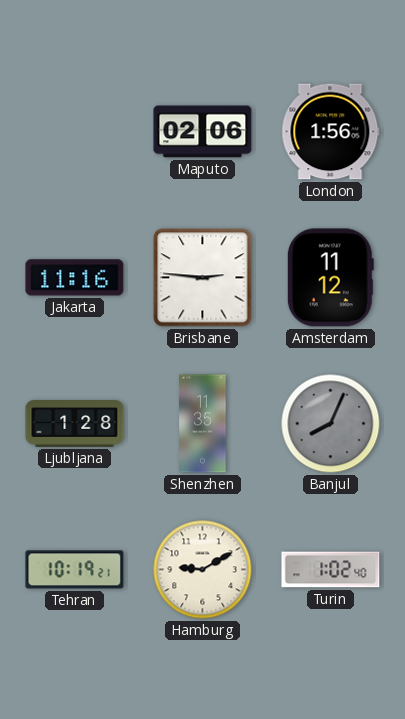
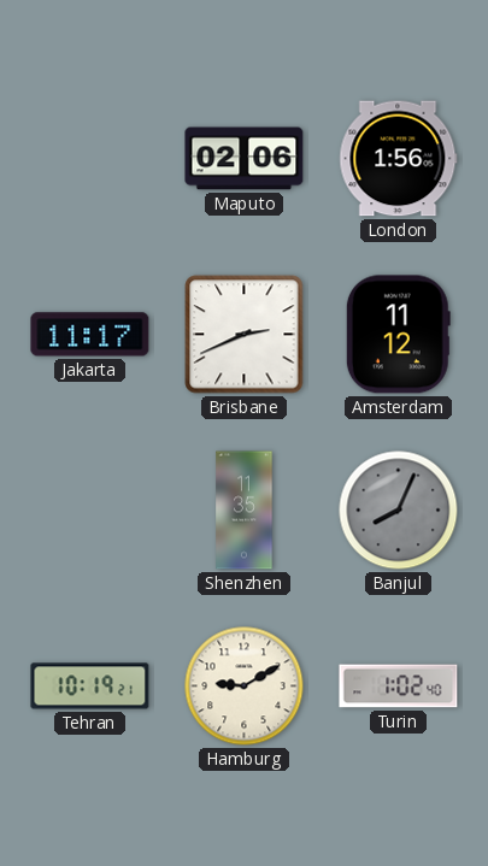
Jakarta: 11:16 -> 11:17 (90, 335)
Brisbane: 2:46 -> 2:41 (245, 335)
Ljubljana: 1:28 -> none (75, 424)
